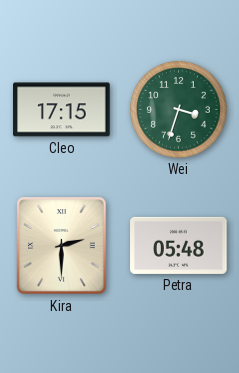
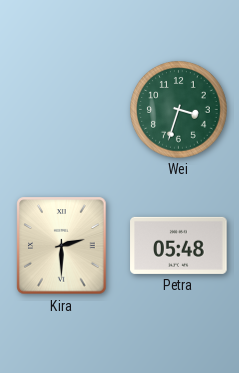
Cleo: 17:15 -> none (62, 110)
